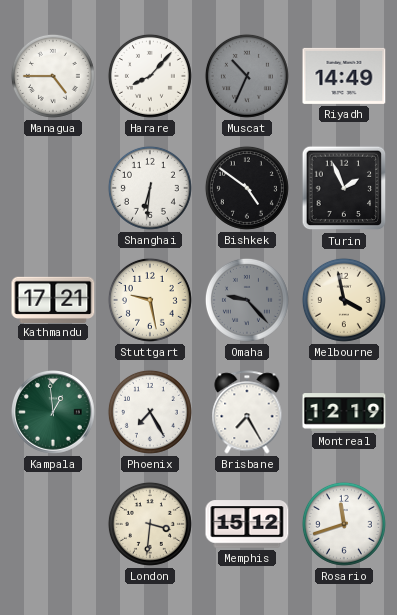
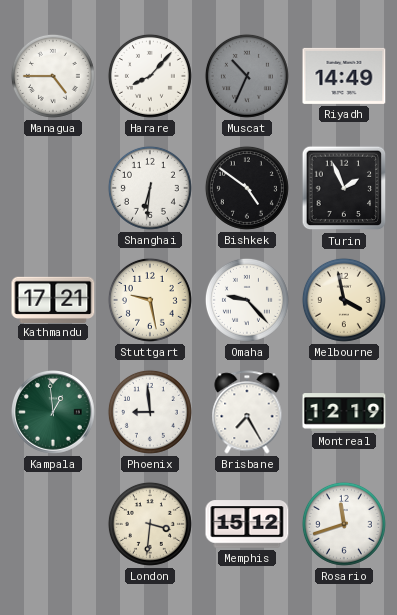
Omaha dial: grey -> white (247, 300)
Phoenix: 7:25 -> 8:59 (150, 412)
